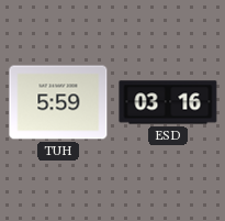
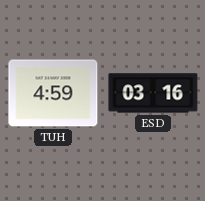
TUH: 5:59 -> 4:59 (53, 93)
